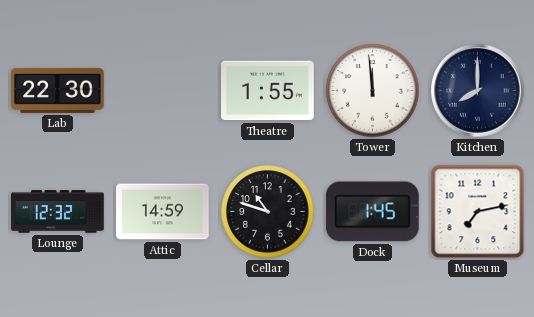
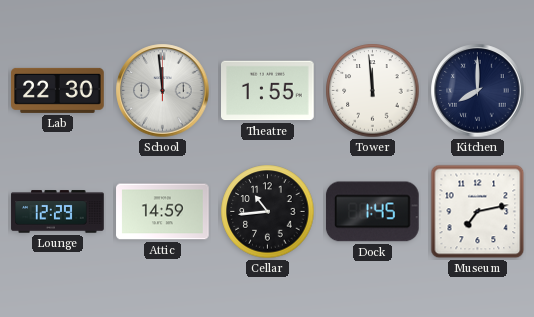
School: none -> 11:59 (163, 91)
Lounge: 12:32 -> 12:29 (58, 212)
Cellar: 10:48 -> 10:44 (268, 212)
